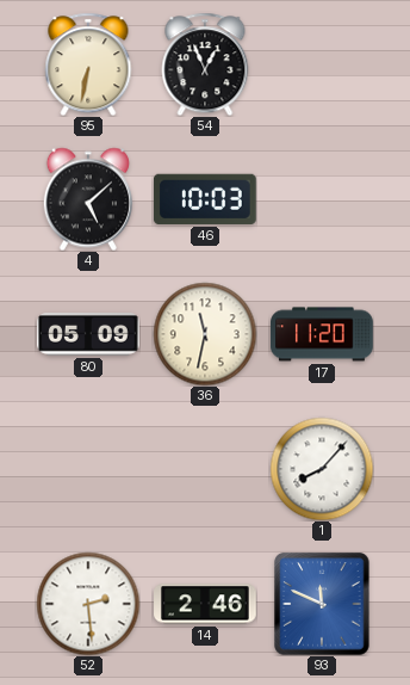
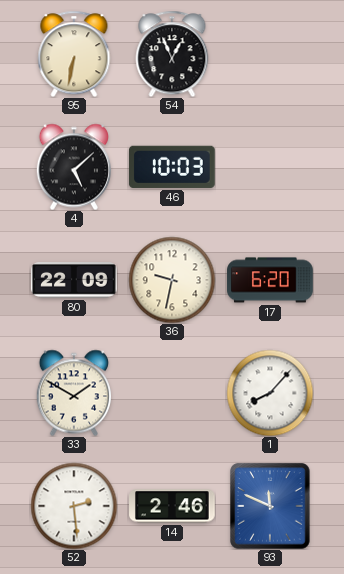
80: 05:09 -> 22:09 (74, 281)
36: 11:32 -> 9:32 (172, 280)
17: 11:20 -> 6:20 (270, 280)
33: none -> 1:50 (73, 393)
